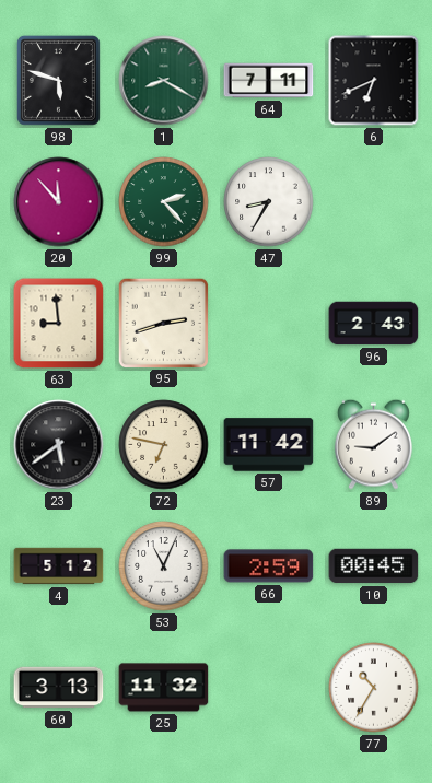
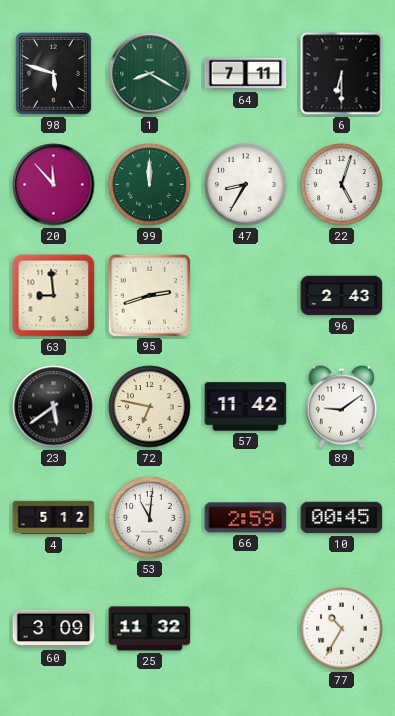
6: 6:41 -> 6:30 (342, 74)
99: 2:23 -> 12:00 (150, 185)
22: none -> 5:03 (342, 185)
53: 11:04 -> 11:01 (150, 518)
60: 3:13 -> 3:09 (54, 629)
